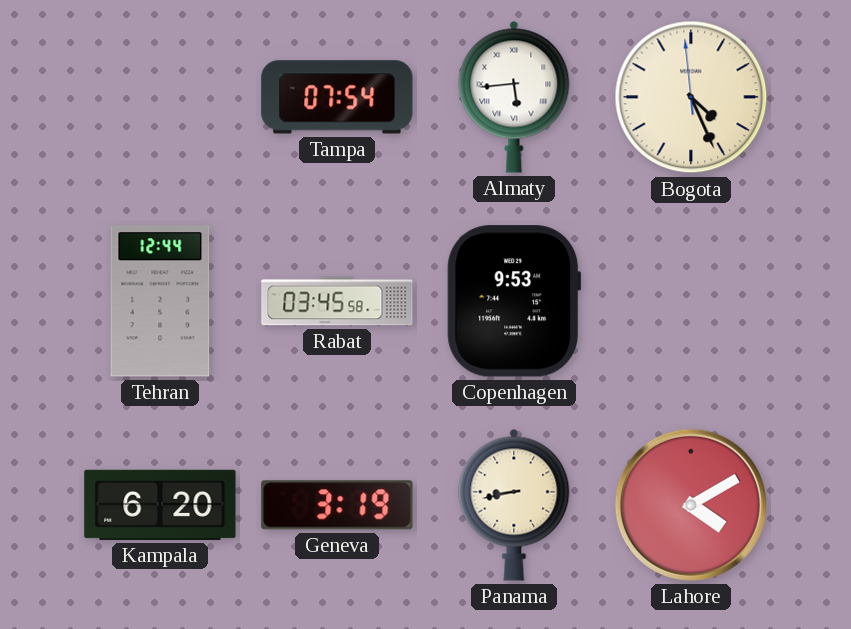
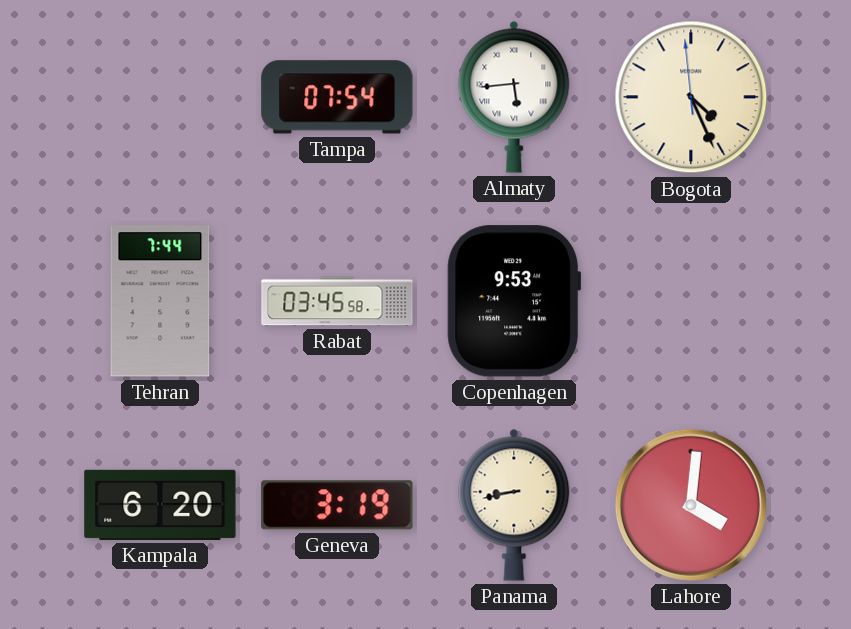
Tehran: 12:44 -> 7:44 (160, 301)
Lahore: 4:10 -> 4:01 (691, 505)
